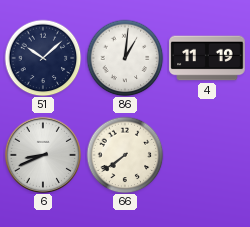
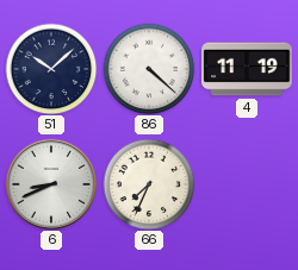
86: 1:01 -> 4:22 (149, 69)
66: 7:39 -> 7:34 (149, 184)
